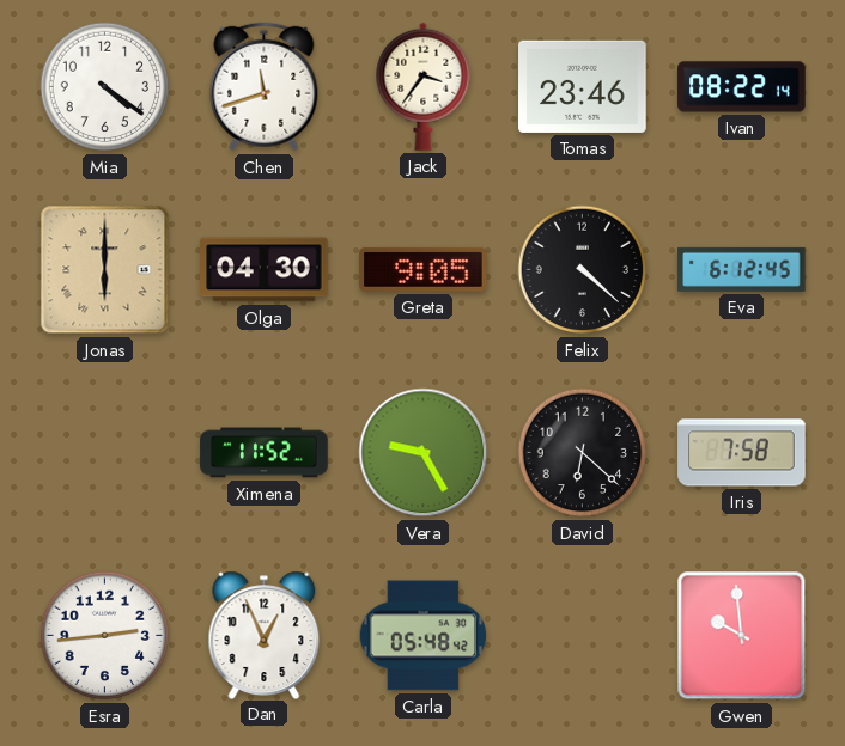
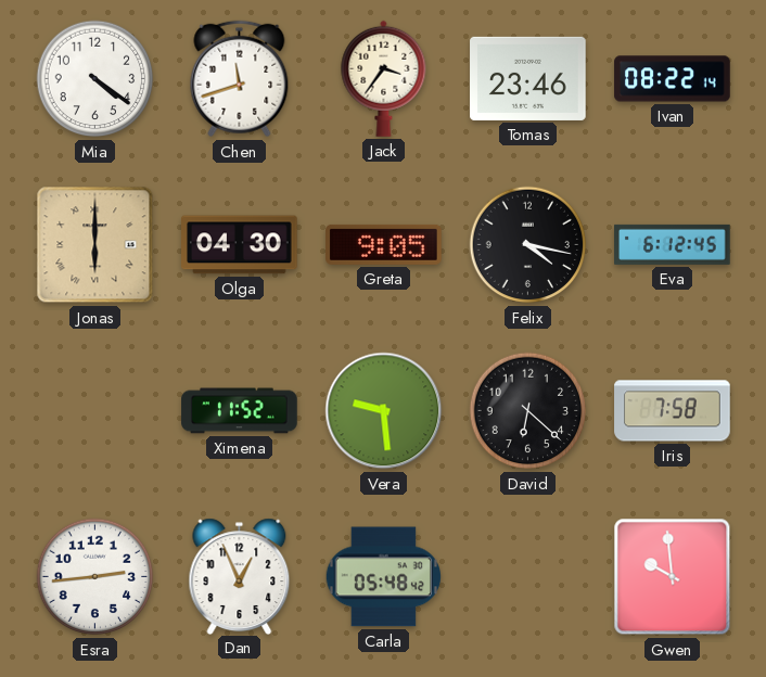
Felix: 4:22 -> 4:17 (528, 245)
Vera: 9:25 -> 9:29 (384, 411)
